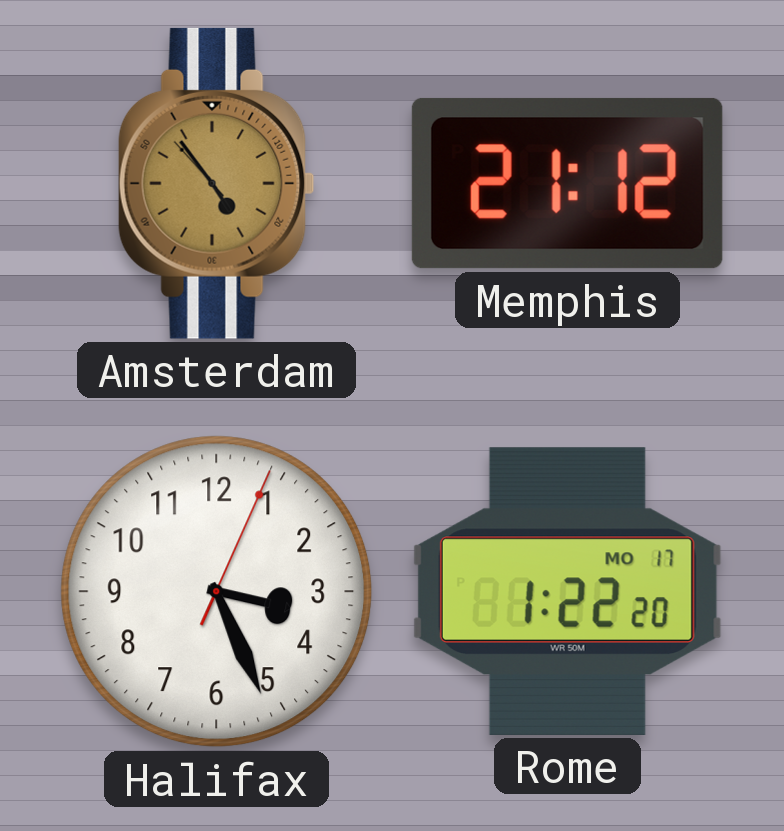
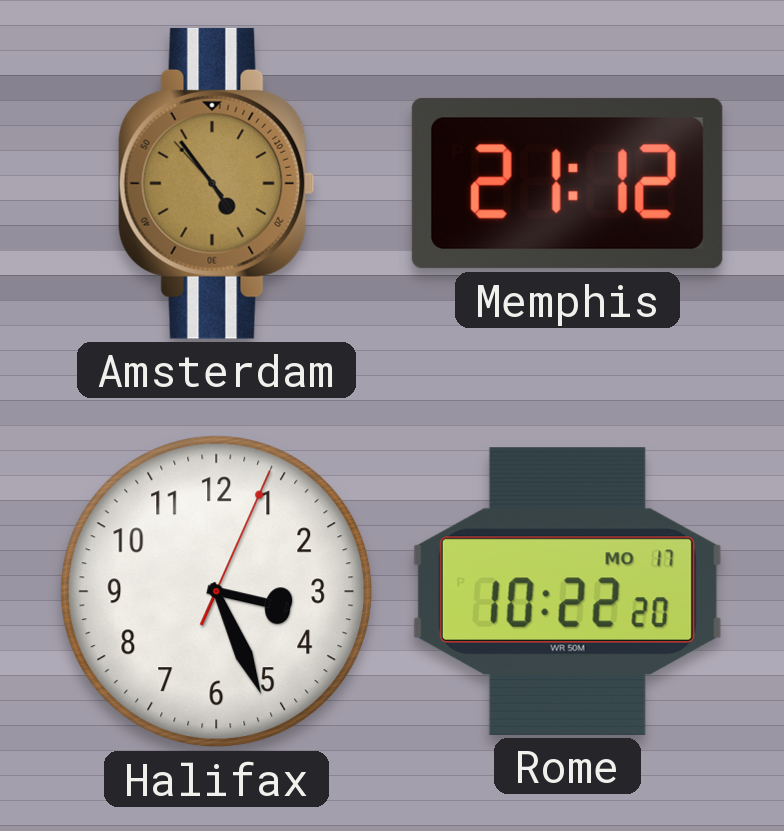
Rome: 1:22 -> 10:22 (567, 591)
